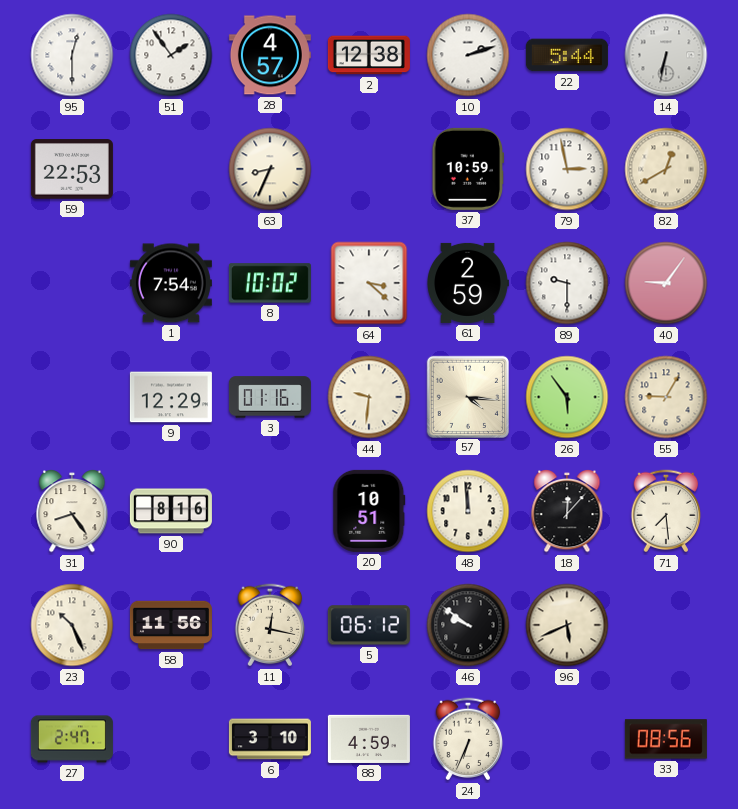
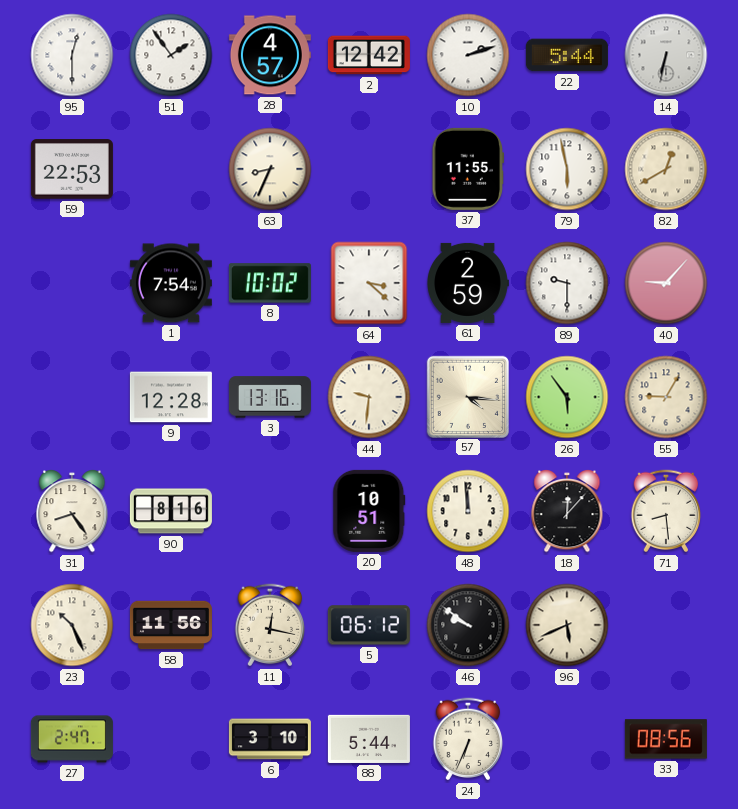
2: 12:38 -> 12:42 (369, 55)
37: 10:59 -> 11:55 (468, 169)
79: 2:58 -> 5:58 (567, 169)
40: 9:06 -> 9:07 (666, 283)
9: 12:29 -> 12:28 (171, 397)
3: 01:16 -> 13:16 (270, 397)
71: 7:29 -> 8:29 (666, 511)
88: 4:59 -> 5:44 (369, 739)
